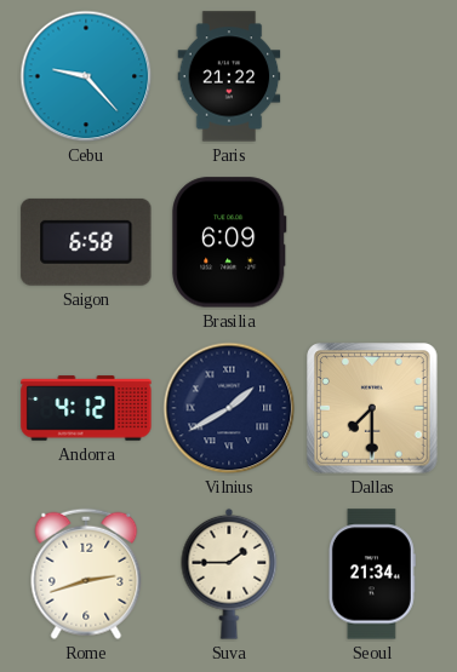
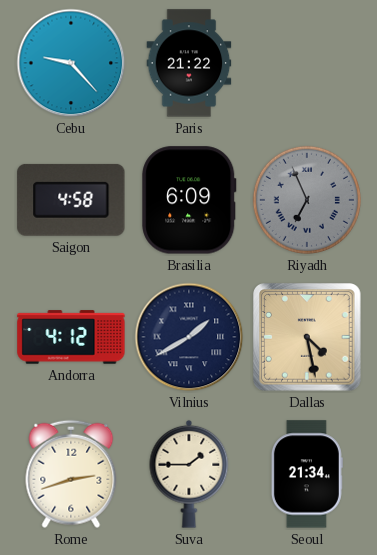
Saigon: 6:58 -> 4:58 (71, 200)
Riyadh: none -> 6:56 (307, 200)
Dallas: 7:30 -> 4:28 (307, 337)
